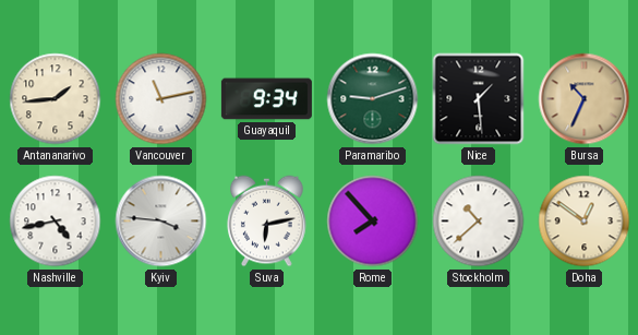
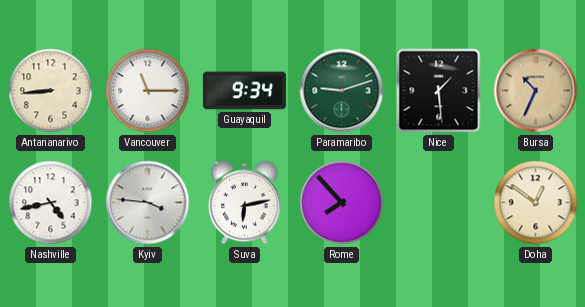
Antananarivo: 1:44 -> 8:44 (51, 91)
Vancouver: 11:13 -> 11:15 (148, 91)
Stockholm: 10:38 -> none (479, 222)
